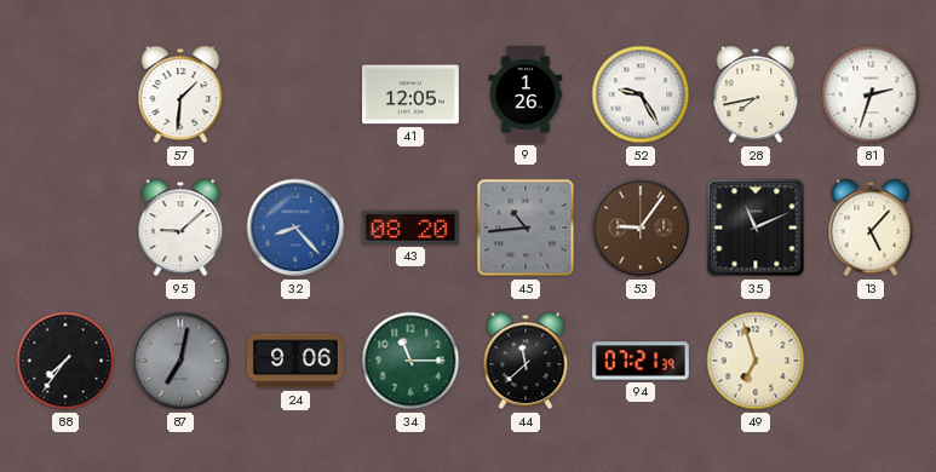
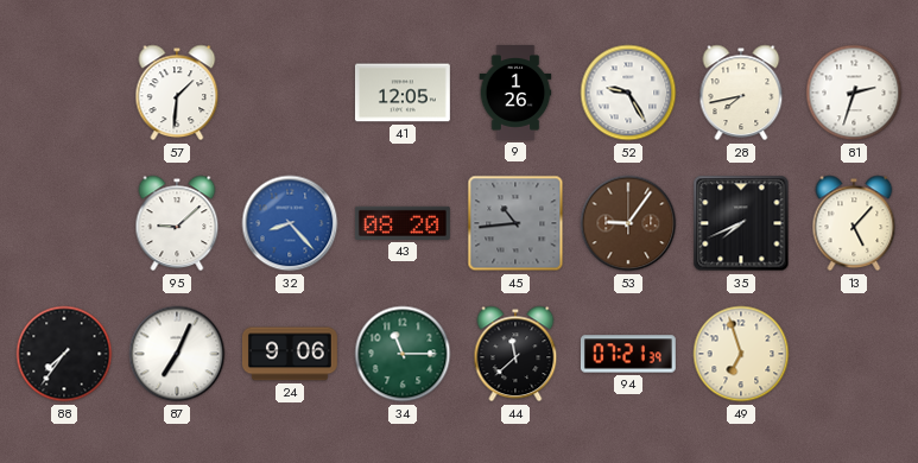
35: 11:11 -> 7:41 (741, 223)
87: 7:02 -> 7:04 (177, 354)
87 dial: grey -> white (177, 354)
